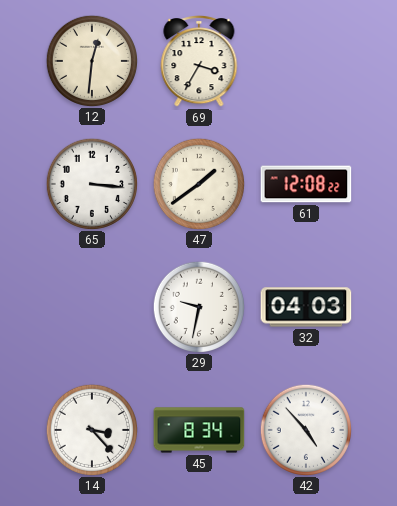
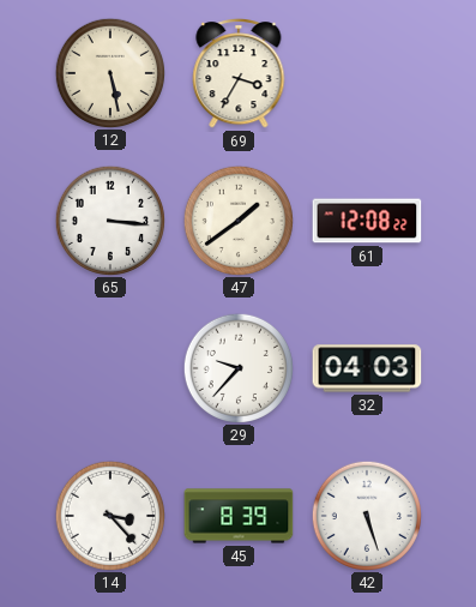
12: 12:31 -> 5:28 (109, 72)
29: 9:32 -> 9:37 (237, 367)
45: 8:34 -> 8:39 (239, 516)
42: 4:53 -> 5:27 (366, 515)
